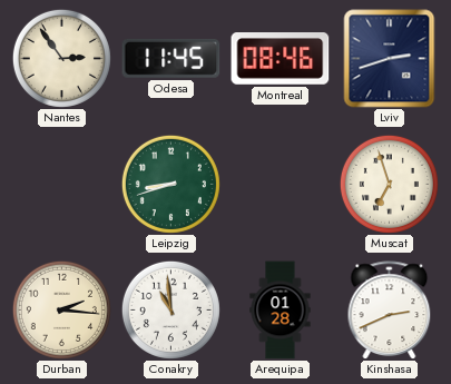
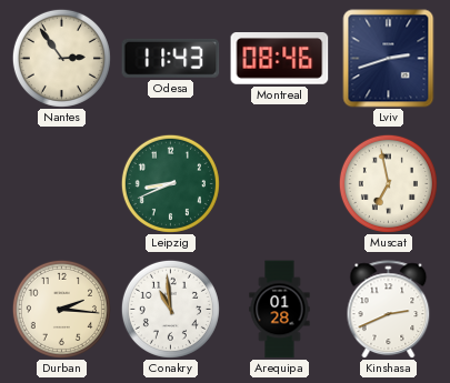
Odesa: 11:45 -> 11:43 (171, 58)
Leipzig: 8:42 -> 8:41 (170, 183)
Muscat: 6:57 -> 6:58 (388, 183)
